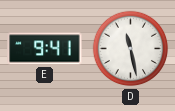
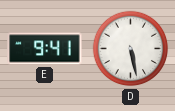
D: 11:28 -> 5:28 (131, 49)
